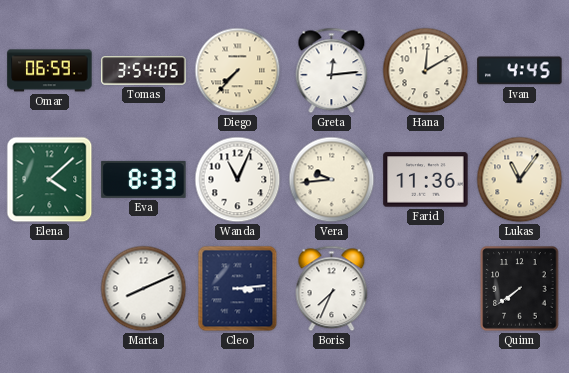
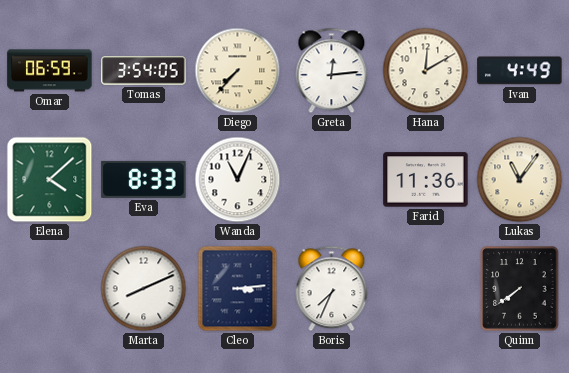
Ivan: 4:45 -> 4:49 (520, 71)
Vera: 9:44 -> none (332, 180)
